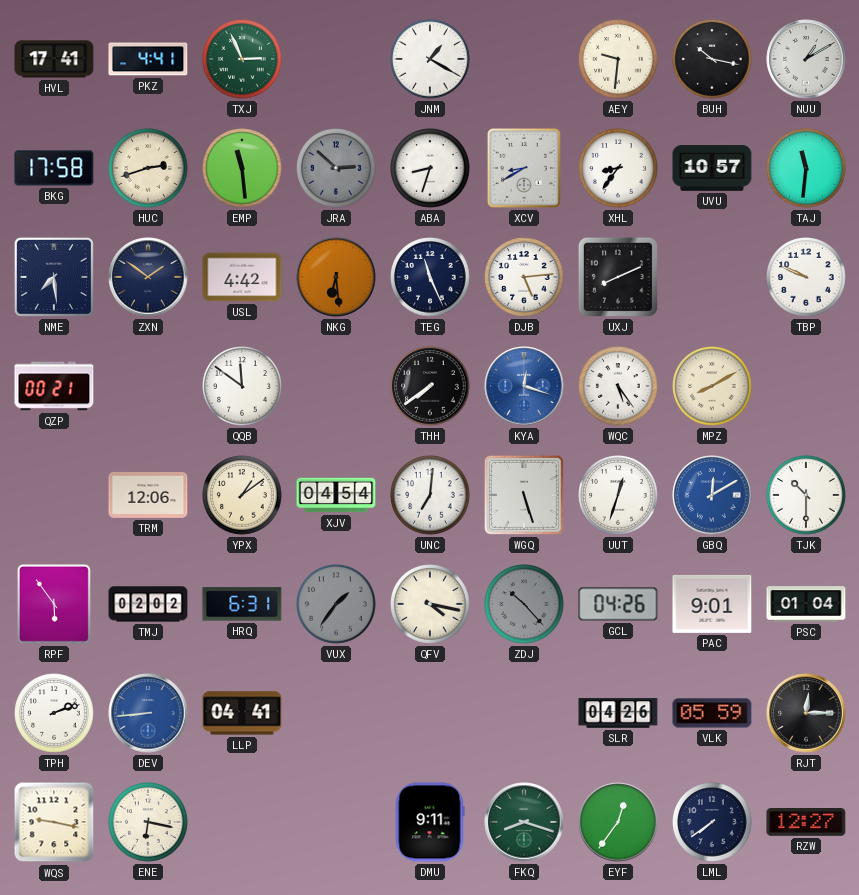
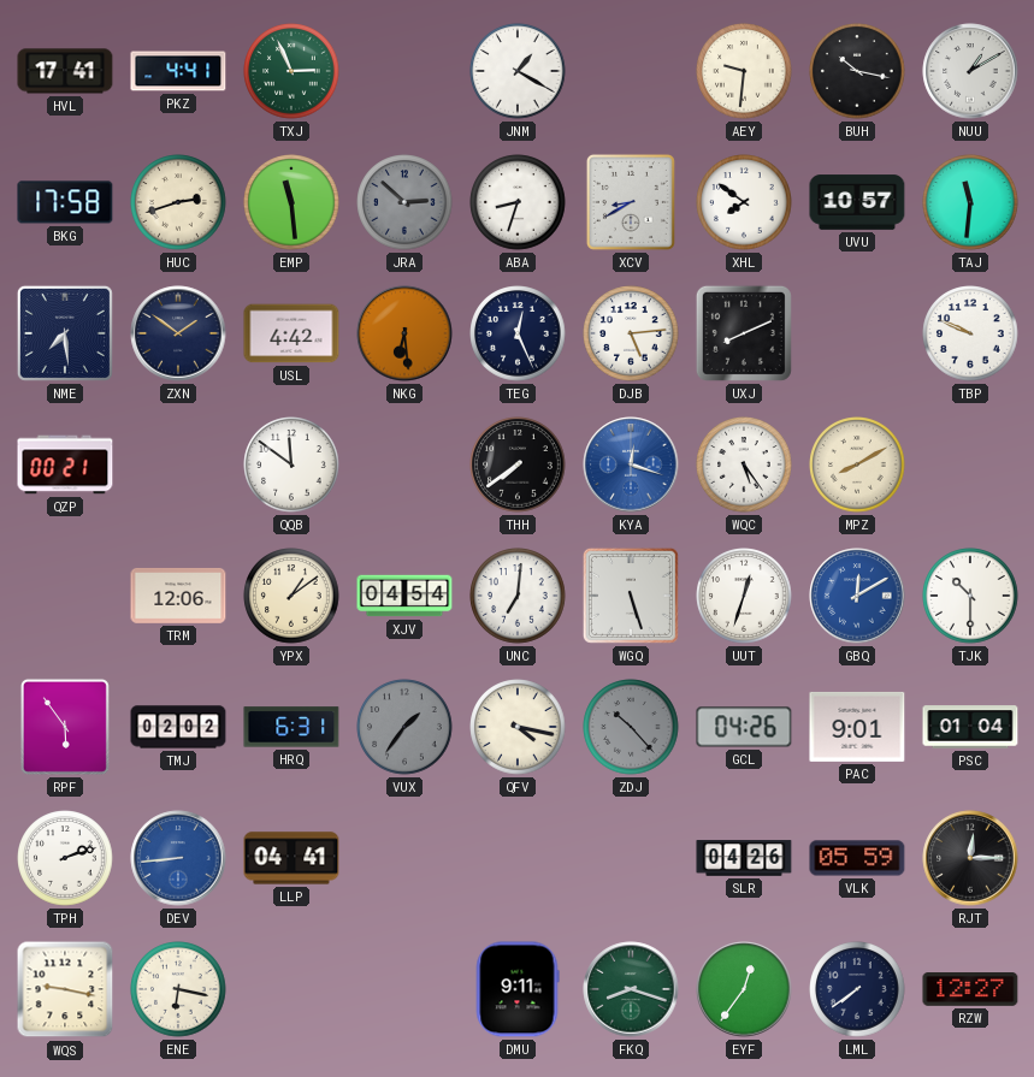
XHL: 8:36 -> 7:51 (744, 202)
TEG: 11:26 -> 12:26 (518, 333)
